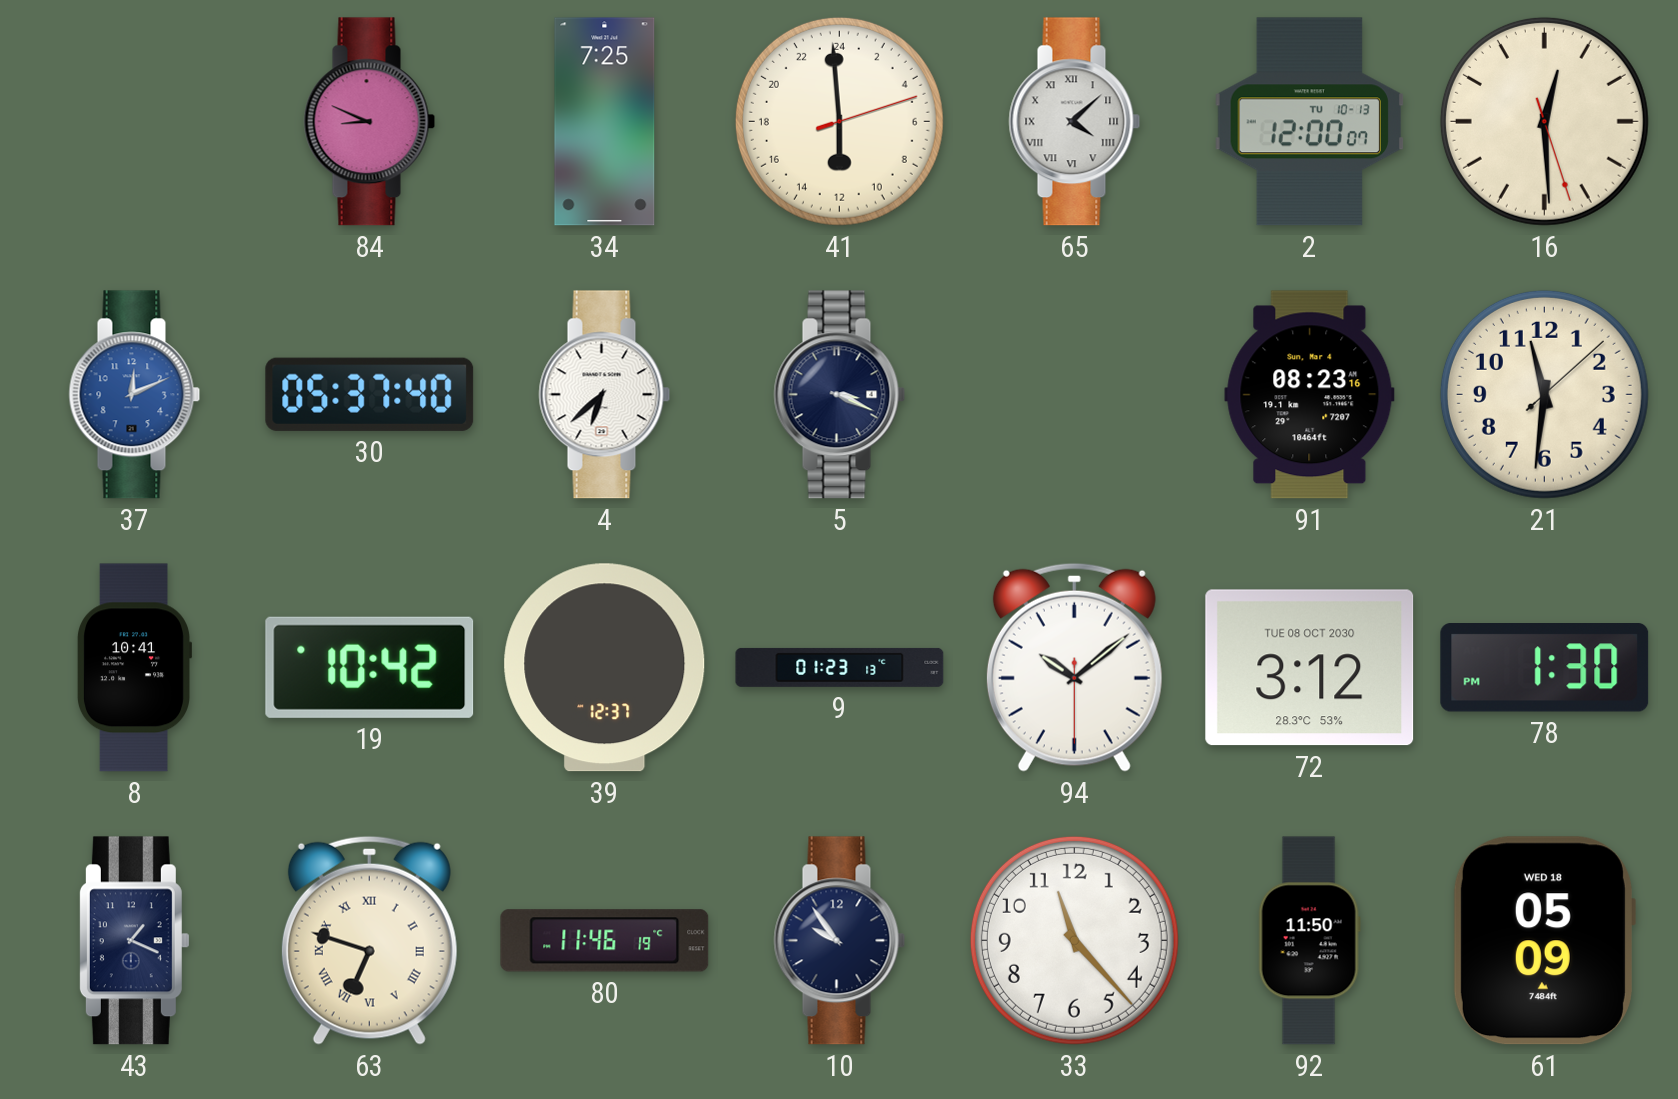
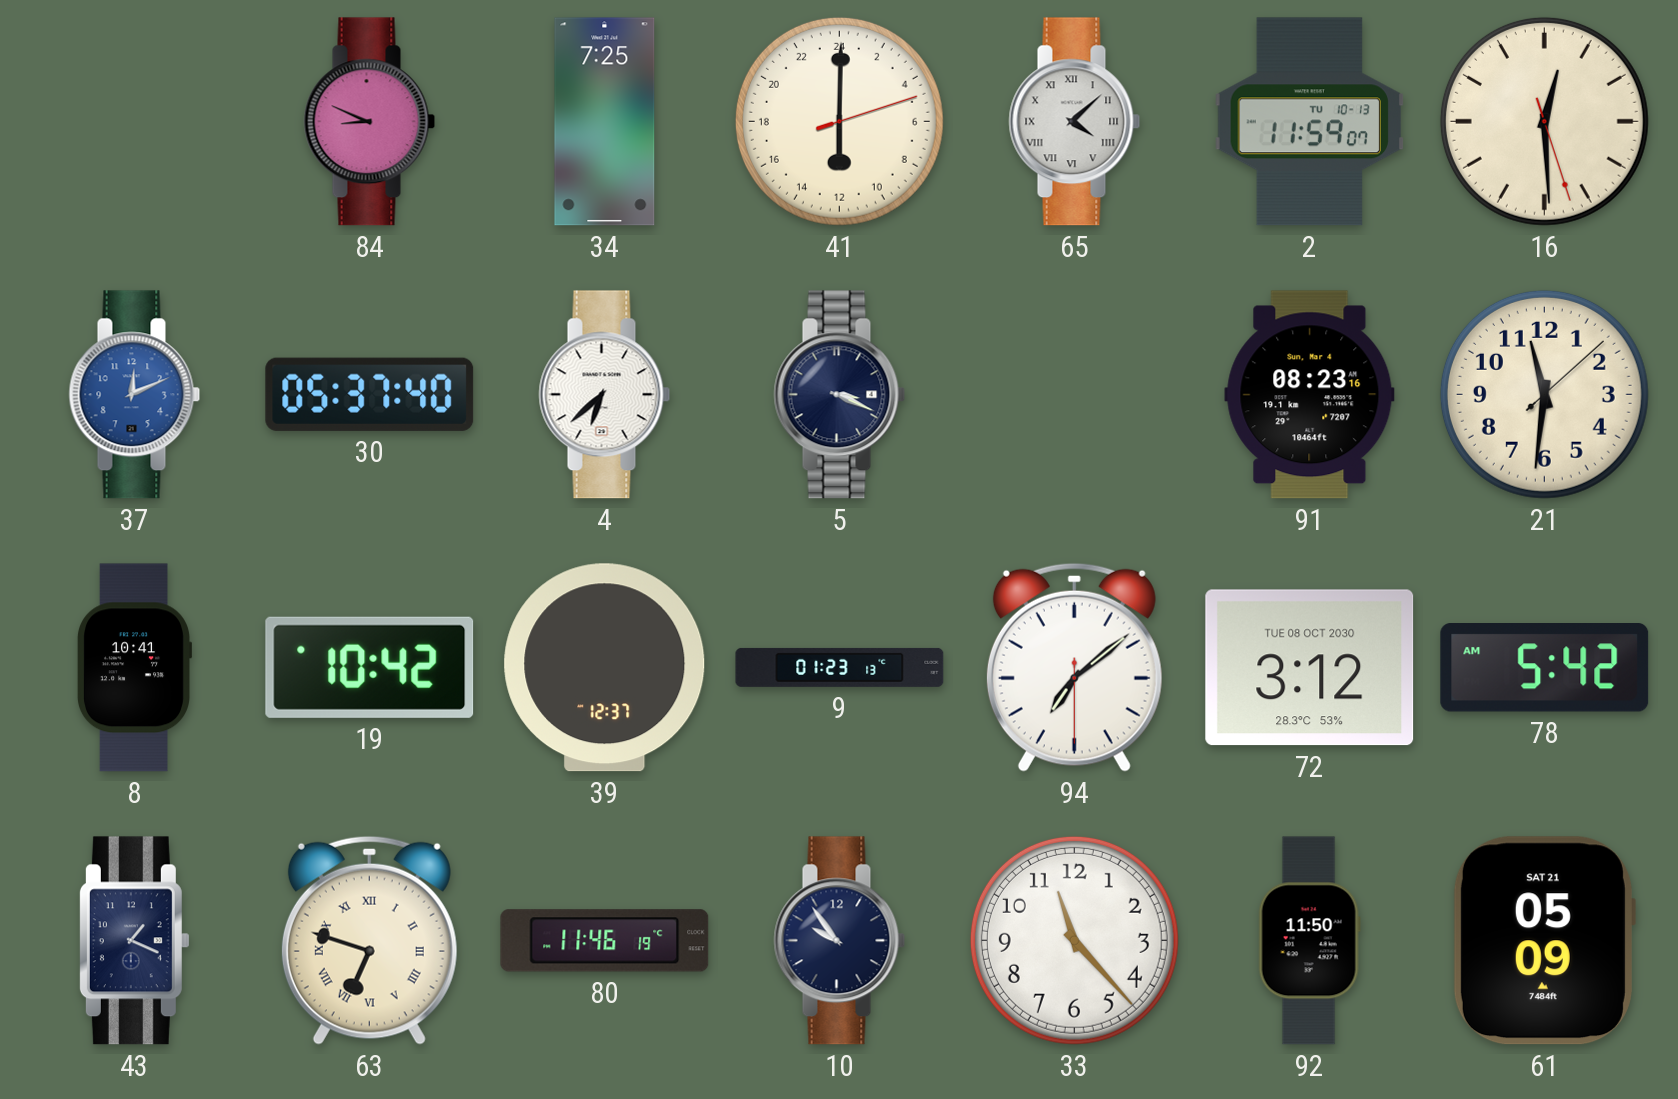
41: 11:59 -> 12:00 (839, 121)
2: 12:00 -> 11:59 (1310, 122)
94: 10:08 -> 7:08 (1074, 667)
78: 1:30 -> 5:42 (1545, 668)
61 date: WED 18 -> SAT 21 (1544, 941)
